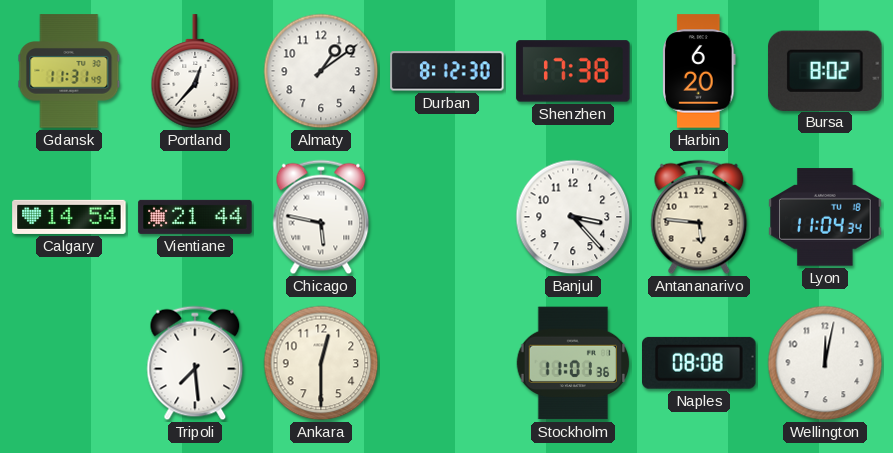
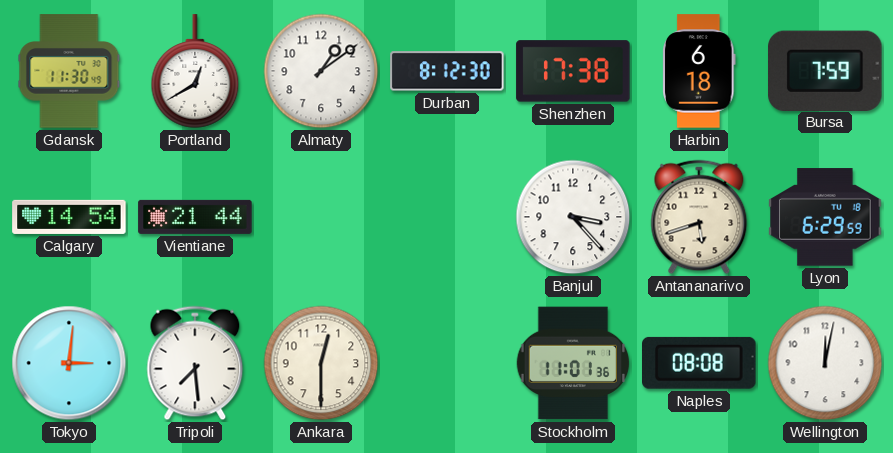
Gdansk: 11:31 -> 11:30 (69, 71)
Portland: 12:37 -> 12:40 (195, 71)
Harbin: 6:20 -> 6:18 (699, 71)
Bursa: 8:02 -> 7:59 (825, 70)
Chicago: 5:47 -> none (321, 217)
Antananarivo: 5:46 -> 5:42 (699, 217)
Lyon: 11:04 -> 6:29 (825, 217)
Tokyo: none -> 3:01 (69, 363)
